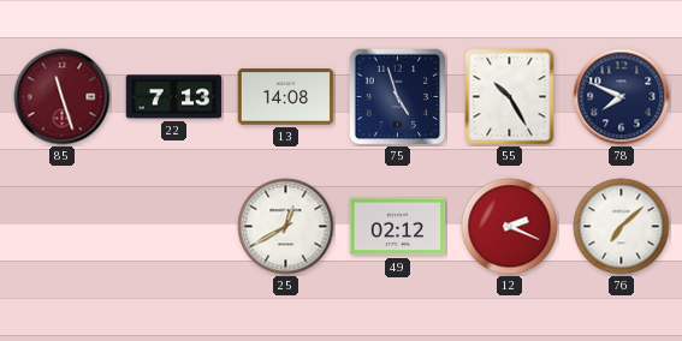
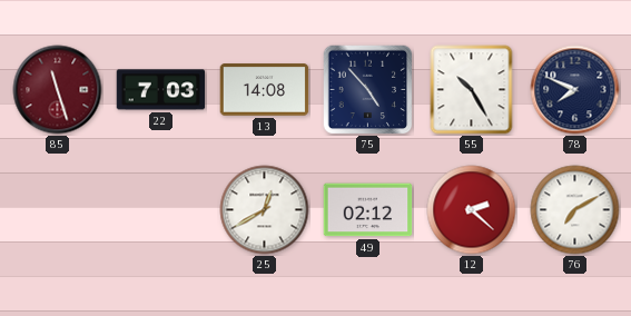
22: 7:13 -> 7:03 (161, 90)
75: 4:57 -> 4:53 (368, 90)
12: 2:19 -> 2:22 (472, 210)
76: 7:08 -> 7:10 (575, 210)
